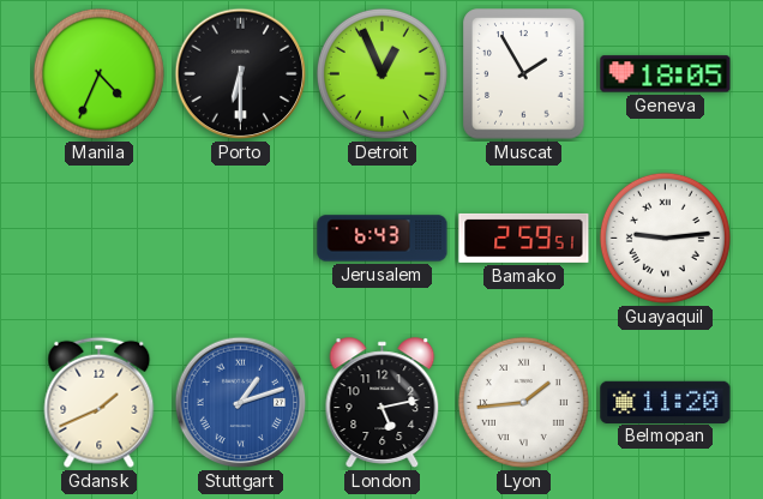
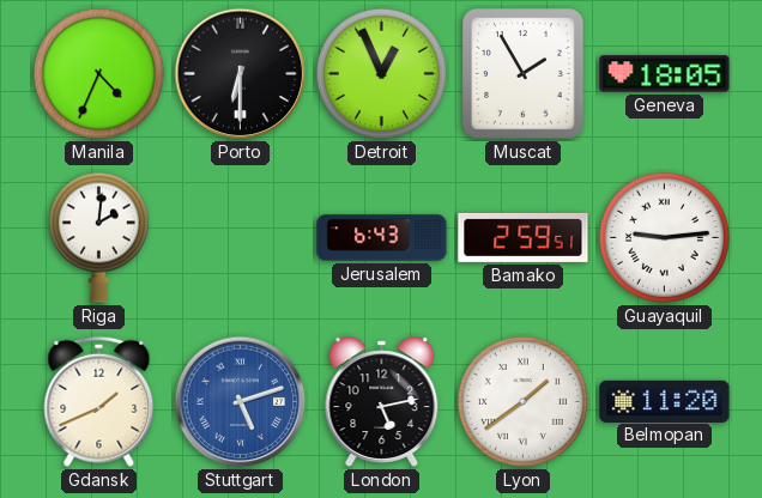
Riga: none -> 2:01 (98, 237)
Stuttgart: 1:12 -> 5:12 (241, 402)
Lyon: 1:44 -> 1:39 (522, 401)
